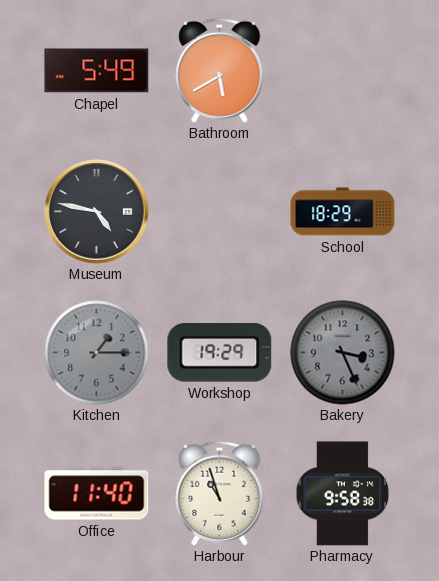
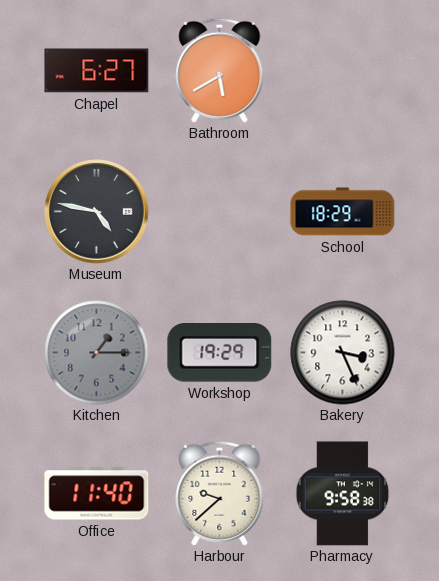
Chapel: 5:49 -> 6:27 (97, 71)
Bakery dial: grey -> white (343, 353)
Harbour: 10:57 -> 9:38 (220, 493)
